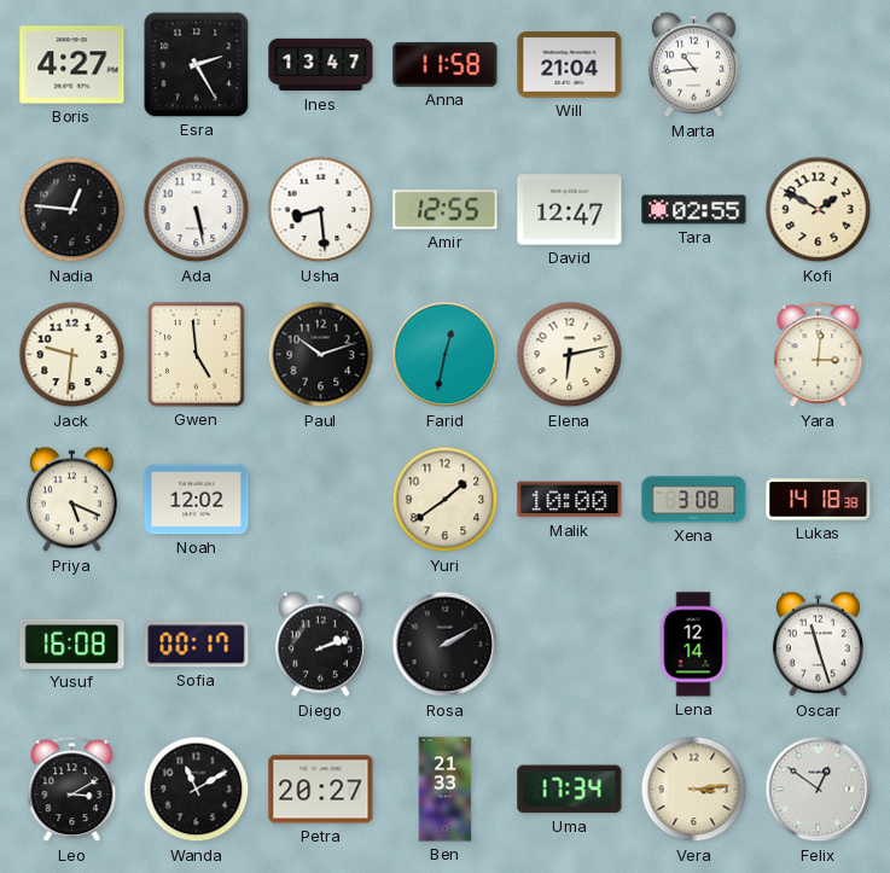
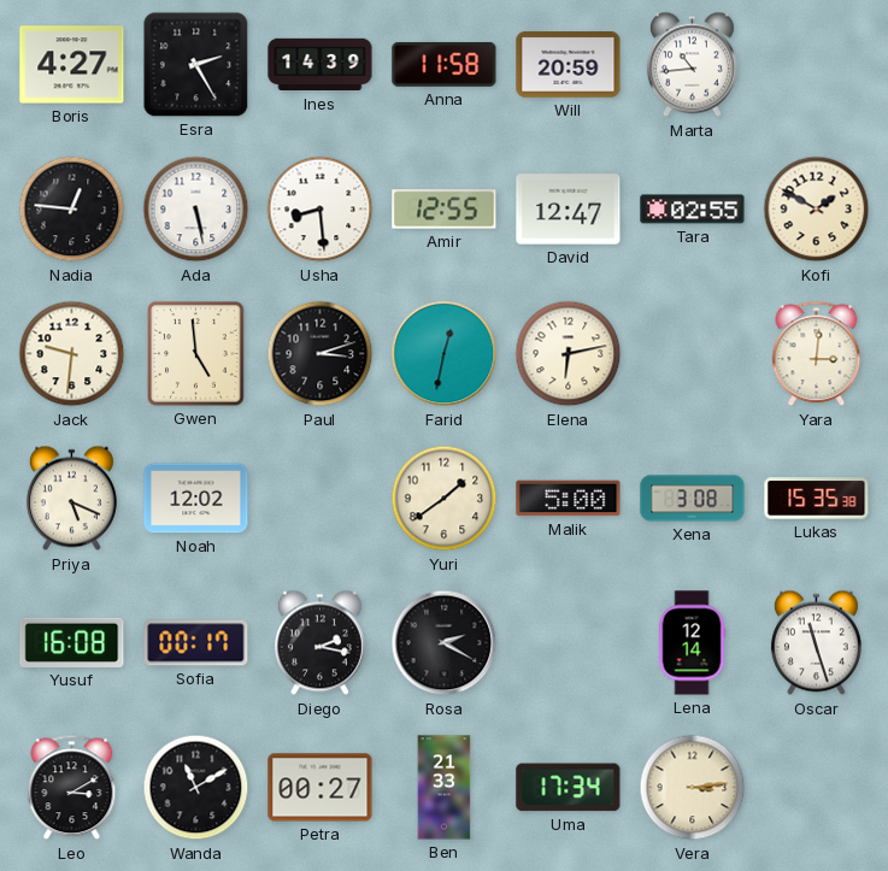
Ines: 13:47 -> 14:39 (320, 65)
Will: 21:04 -> 20:59 (569, 65)
Paul: 10:12 -> 3:12 (320, 354)
Malik: 10:00 -> 5:00 (569, 499)
Lukas: 14:18 -> 15:35 (817, 499)
Diego: 2:12 -> 2:17 (319, 643)
Rosa: 2:10 -> 2:20 (445, 643)
Petra: 20:27 -> 00:27 (320, 788)
Felix: 12:51 -> none (819, 790)
